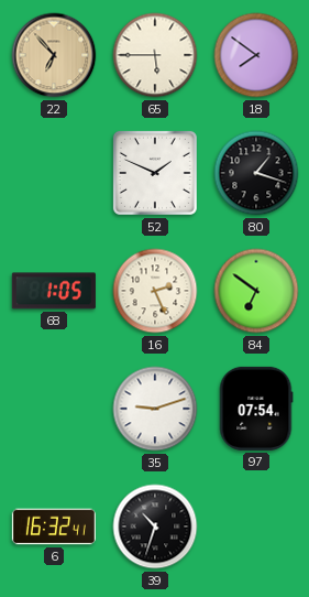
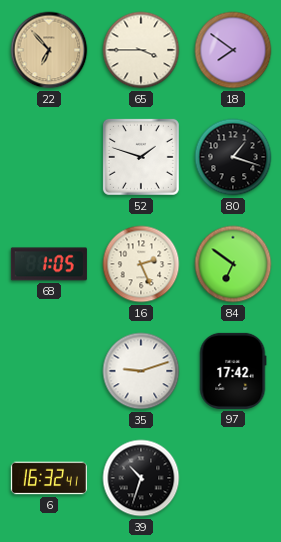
65: 5:45 -> 3:45 (141, 50)
52: 1:49 -> 1:48 (141, 157)
97: 07:54 -> 17:42 (233, 371)
